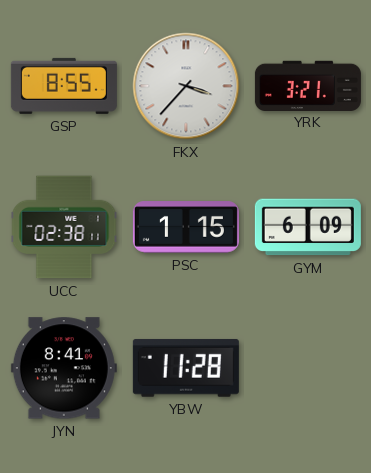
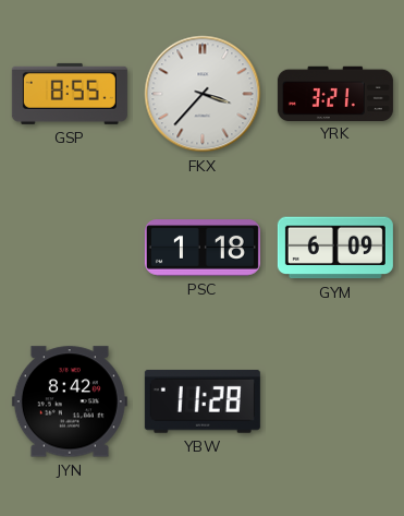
UCC: 02:38 -> none (64, 227)
PSC: 1:15 -> 1:18 (203, 248)
JYN: 8:41 -> 8:42 (70, 401)
